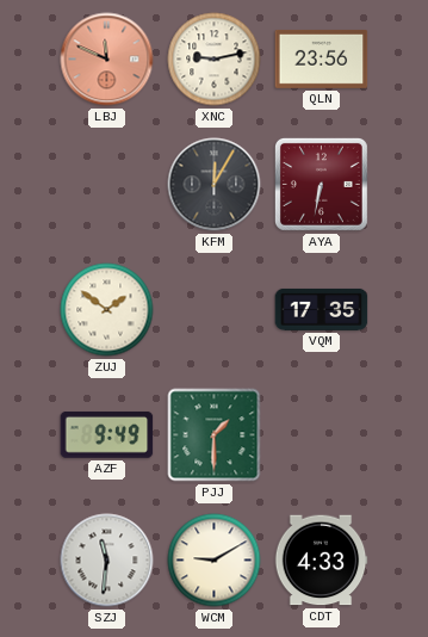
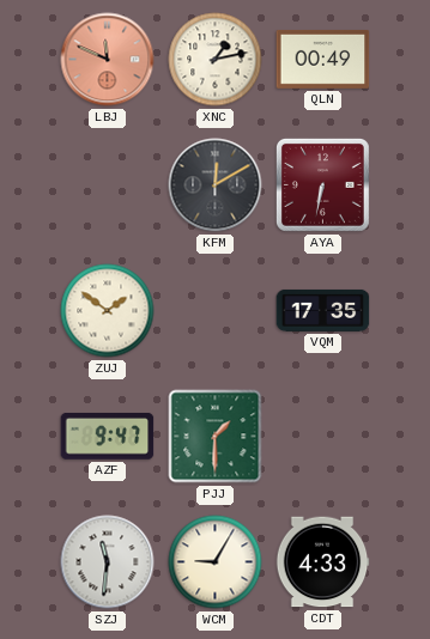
XNC: 9:13 -> 1:13 (216, 60)
QLN: 23:56 -> 00:49 (323, 59)
KFM: 12:05 -> 12:10 (216, 185)
AZF: 9:49 -> 9:47 (108, 436)
WCM: 9:10 -> 9:05 (216, 562)
